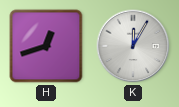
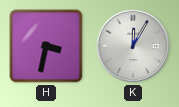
H: 12:42 -> 3:32 (46, 46)
